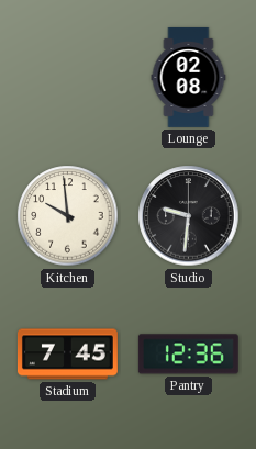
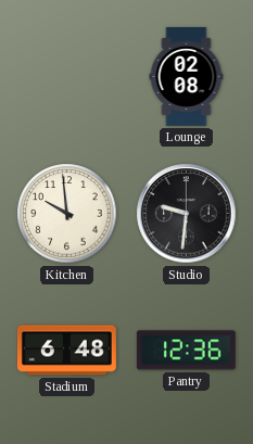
Stadium: 7:45 -> 6:48 (66, 351)
